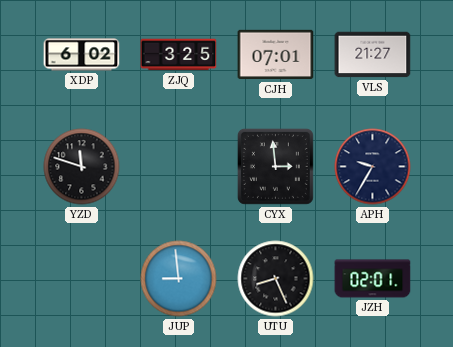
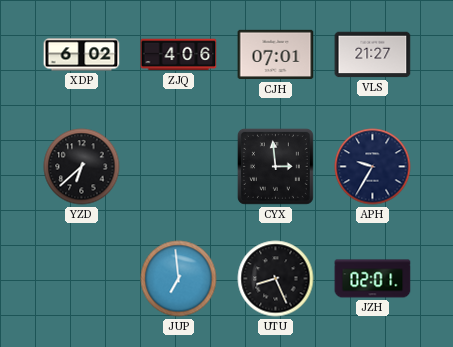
ZJQ: 3:25 -> 4:06 (179, 55)
YZD: 11:48 -> 6:38 (82, 167)
JUP: 8:59 -> 6:59 (179, 279)
